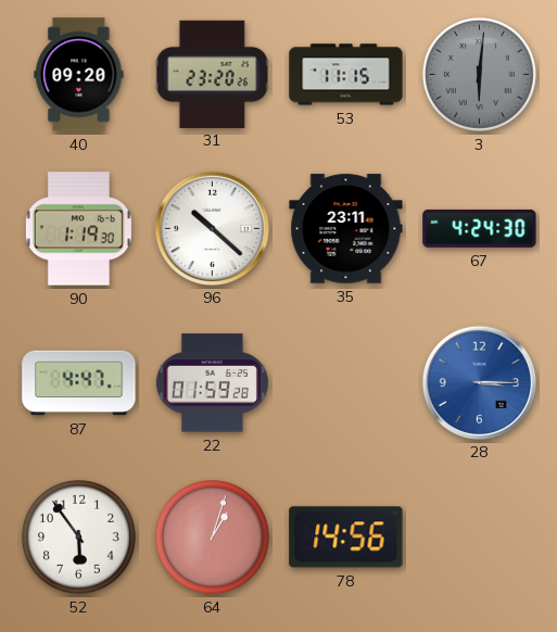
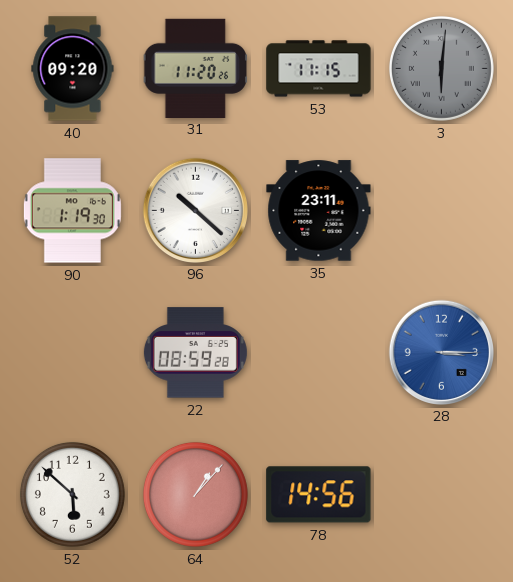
31: 23:20 -> 11:20 (195, 68)
67: 4:24 -> none (480, 228)
87: 4:47 -> none (79, 383)
22: 01:59 -> 08:59 (195, 353)
52: 5:54 -> 5:52 (72, 494)
64: 1:03 -> 1:07 (195, 494)
